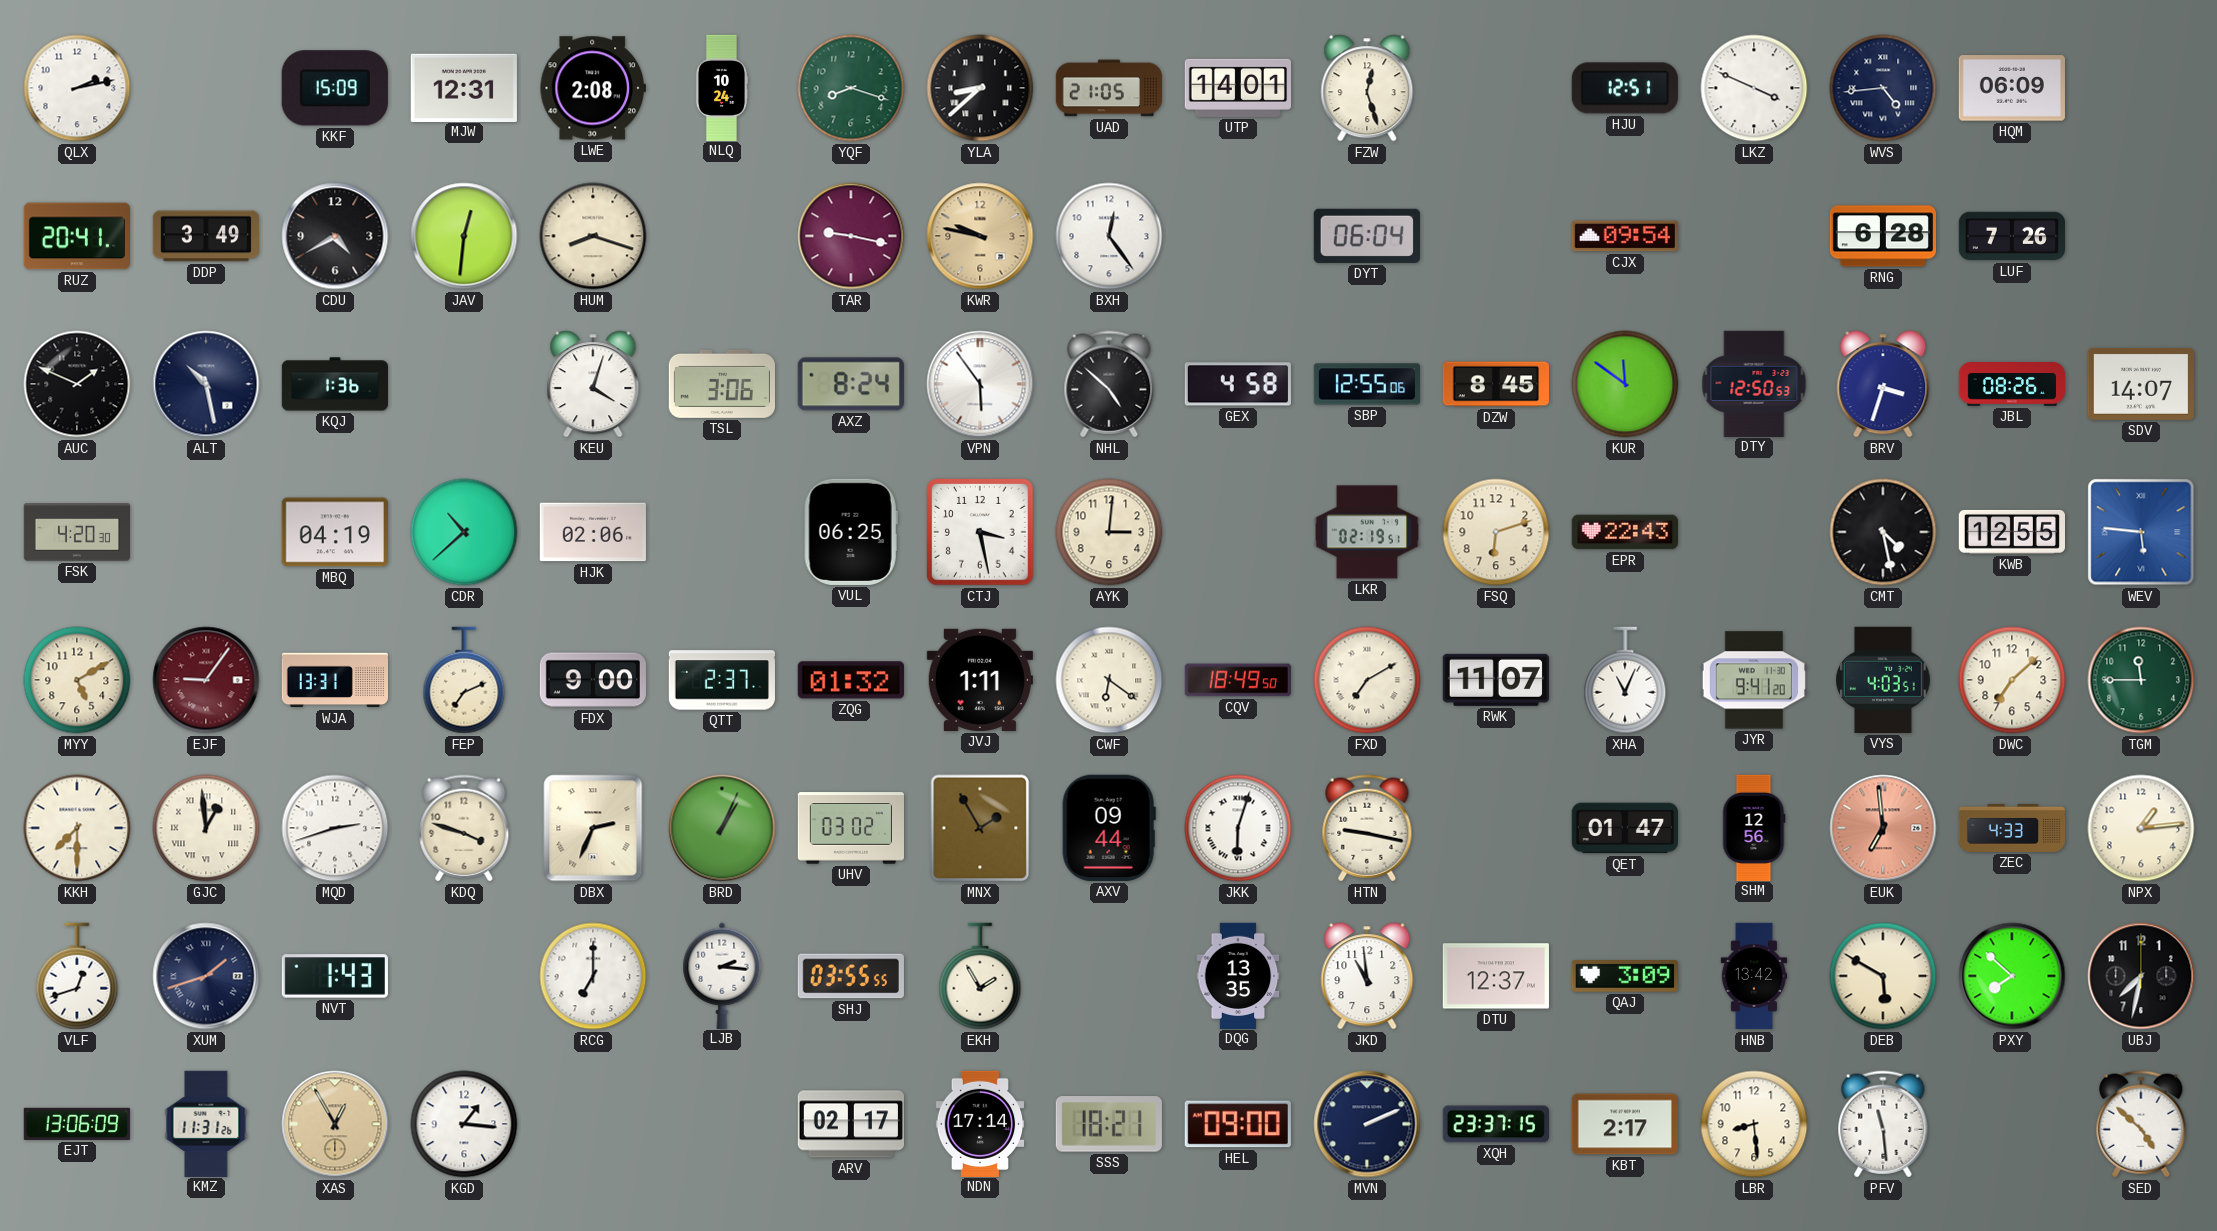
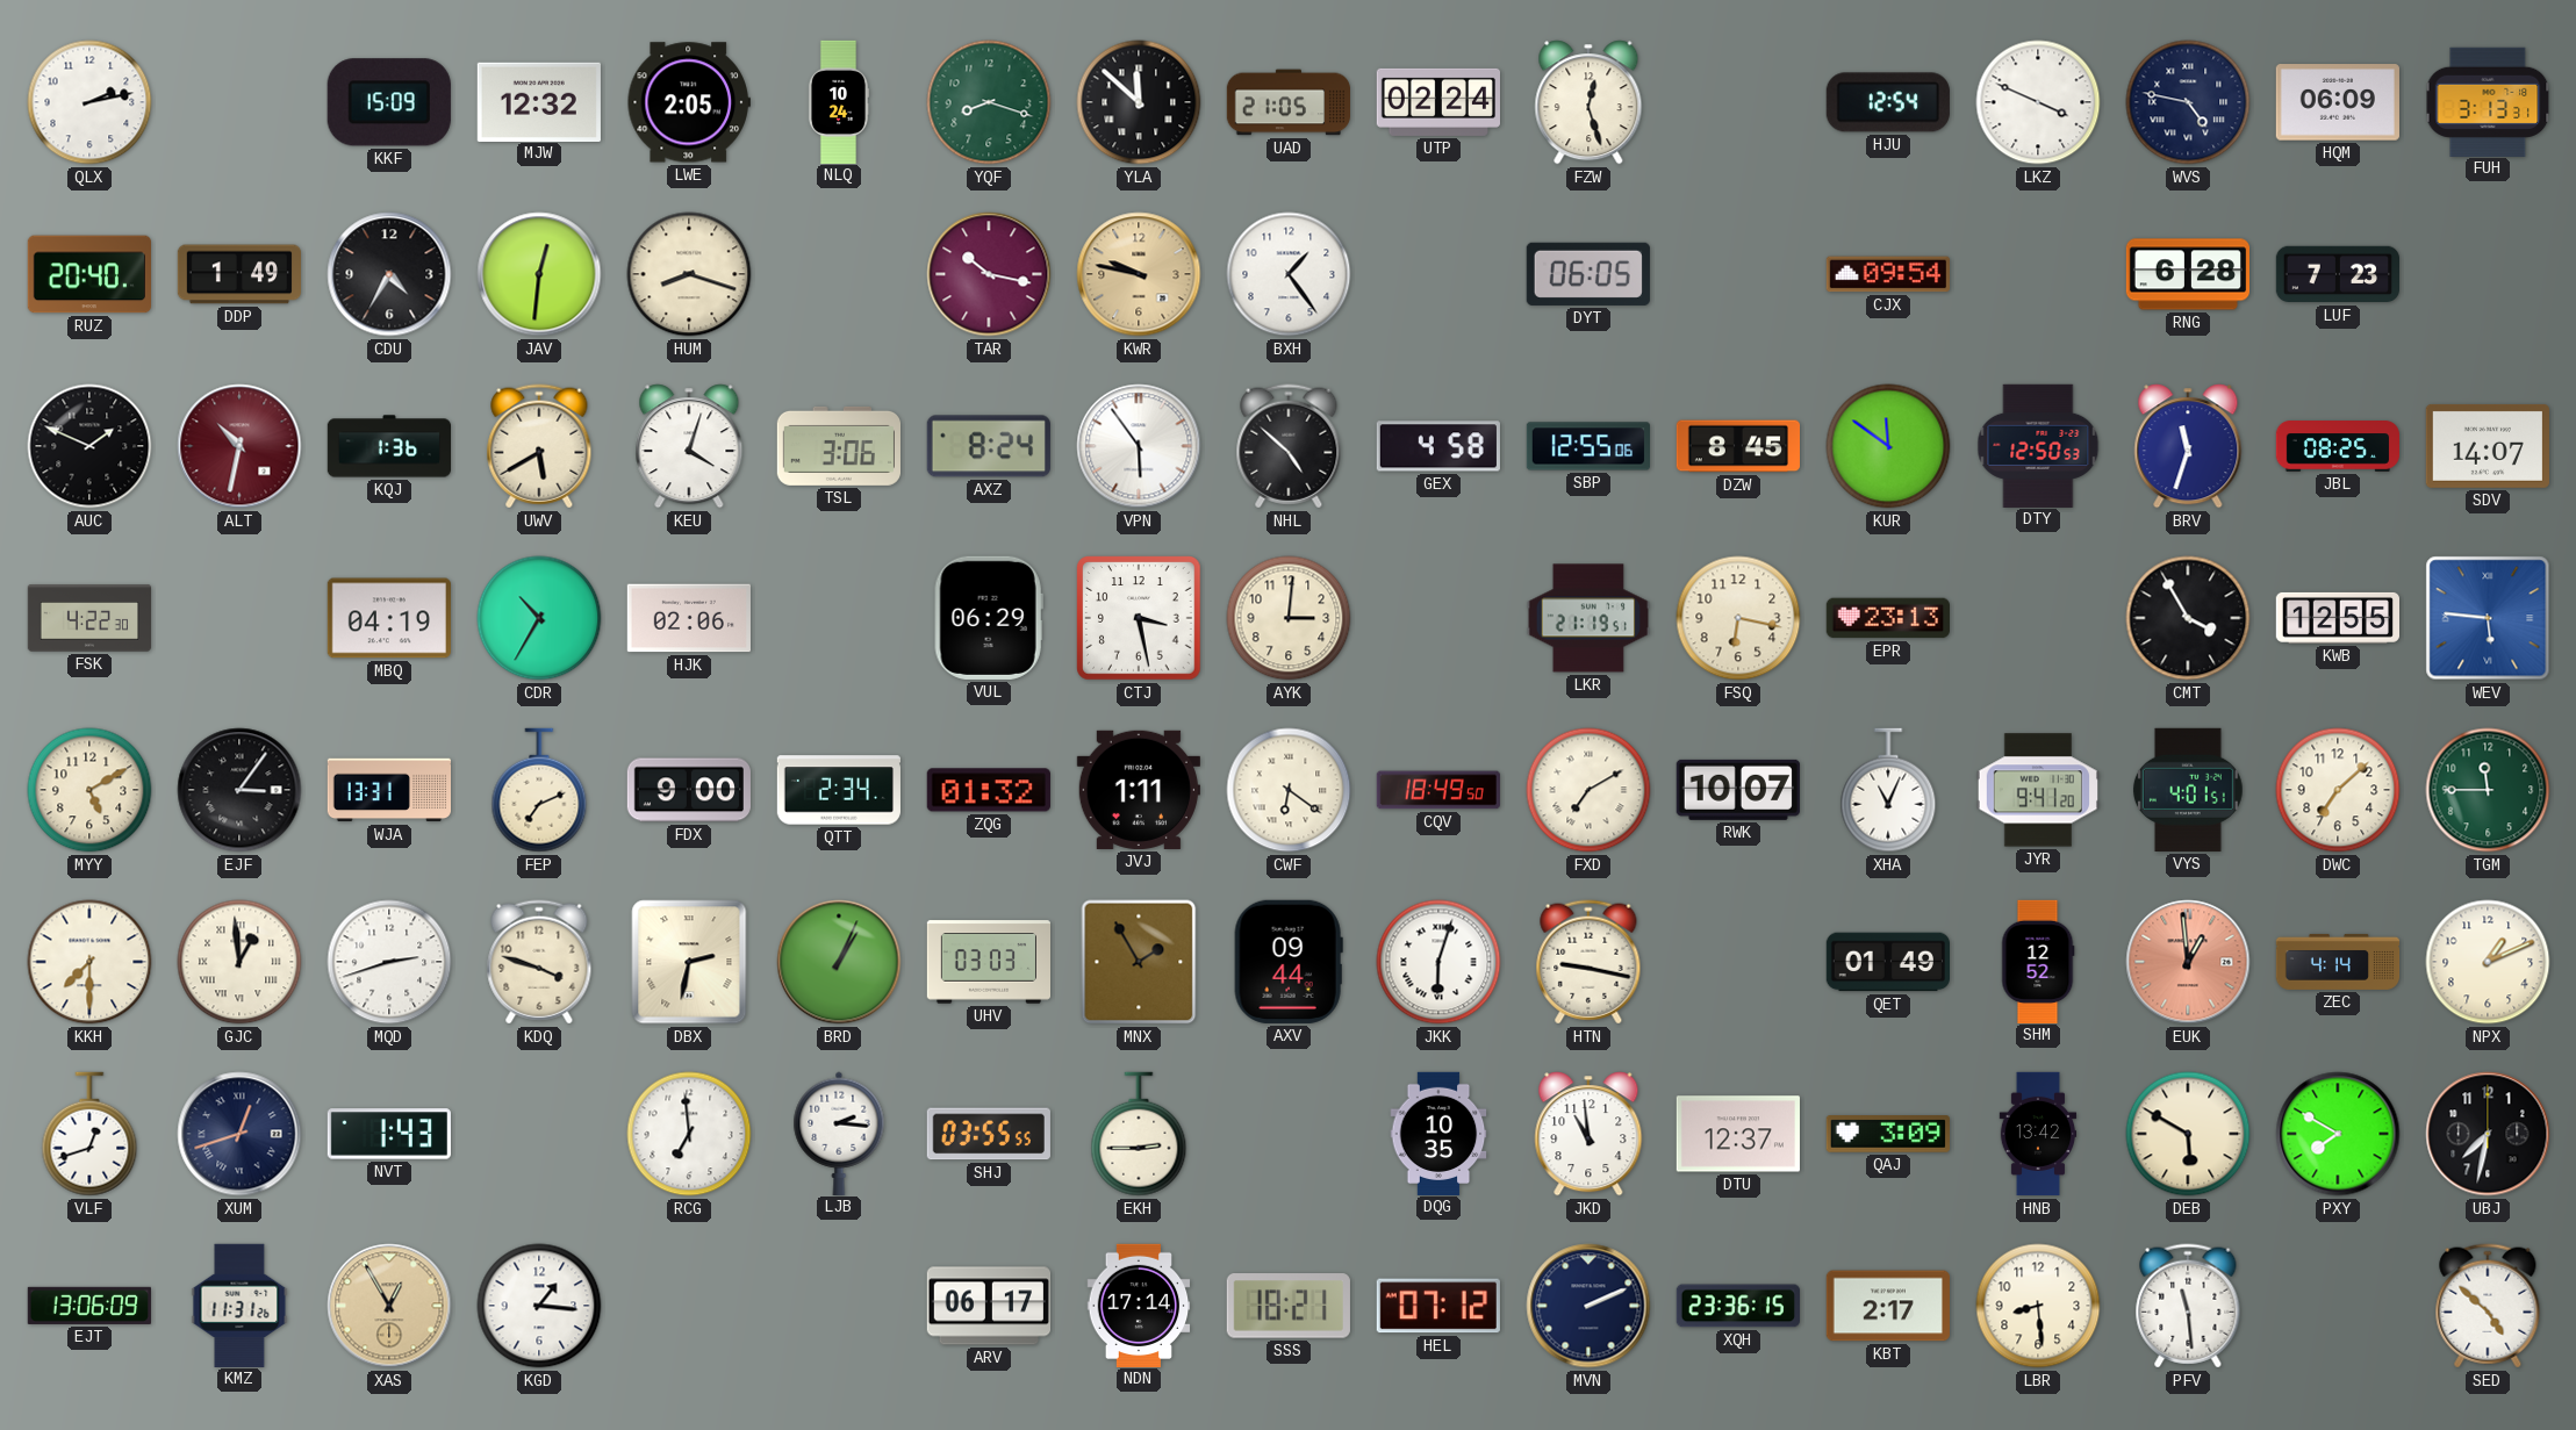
MJW: 12:31 -> 12:32 (539, 101)
LWE: 2:08 -> 2:05 (689, 102)
YLA: 8:38 -> 11:52 (1139, 102)
UTP: 14:01 -> 02:24 (1437, 102)
HJU: 12:51 -> 12:54 (1888, 102)
WVS: 4:44 -> 4:47 (2188, 102)
FUH: none -> 3:13 (2488, 101)
RUZ: 20:41 -> 20:40 (88, 274)
DDP: 3:49 -> 1:49 (238, 274)
CDU: 4:40 -> 4:35 (389, 274)
TAR: 9:17 -> 10:17 (989, 274)
BXH: 12:24 -> 1:24 (1289, 274)
DYT: 06:04 -> 06:05 (1588, 274)
LUF: 7:26 -> 7:23 (2337, 274)
ALT: 10:28 -> 10:32 (239, 446)
ALT dial: navy -> burgundy (239, 446)
UWV: none -> 5:40 (539, 446)
BRV: 3:33 -> 11:33 (2188, 446)
JBL: 08:26 -> 08:25 (2337, 447)
FSK: 4:20 -> 4:22 (89, 618)
CDR: 10:38 -> 10:35 (539, 618)
VUL: 06:25 -> 06:29 (989, 618)
LKR: 02:19 -> 21:19 (1587, 618)
FSQ: 6:12 -> 6:17 (1738, 618)
EPR: 22:43 -> 23:13 (1888, 618)
CMT: 4:28 -> 3:55 (2188, 618)
EJF: 9:06 -> 3:06 (239, 790)
EJF dial: burgundy -> black (239, 790)
QTT: 2:37 -> 2:34 (839, 790)
RWK: 11:07 -> 10:07 (1738, 790)
VYS: 4:03 -> 4:01 (2188, 790)
DBX: 2:34 -> 2:32 (689, 962)
UHV: 03:02 -> 03:03 (988, 962)
QET: 01:47 -> 01:49 (1887, 962)
SHM: 12:56 -> 12:52 (2038, 961)
EUK: 6:59 -> 12:59 (2188, 962)
ZEC: 4:33 -> 4:14 (2338, 962)
NPX: 1:14 -> 1:11 (2488, 962)
XUM: 1:42 -> 12:42 (239, 1134)
RCG: 7:00 -> 6:59 (689, 1134)
EKH: 1:55 -> 2:45 (1139, 1134)
DQG: 13:35 -> 10:35 (1438, 1133)
PXY: 7:52 -> 7:50 (2338, 1134)
ARV: 02:17 -> 06:17 (988, 1306)
HEL: 09:00 -> 07:12 (1438, 1306)
XQH: 23:37 -> 23:36 (1738, 1306)
